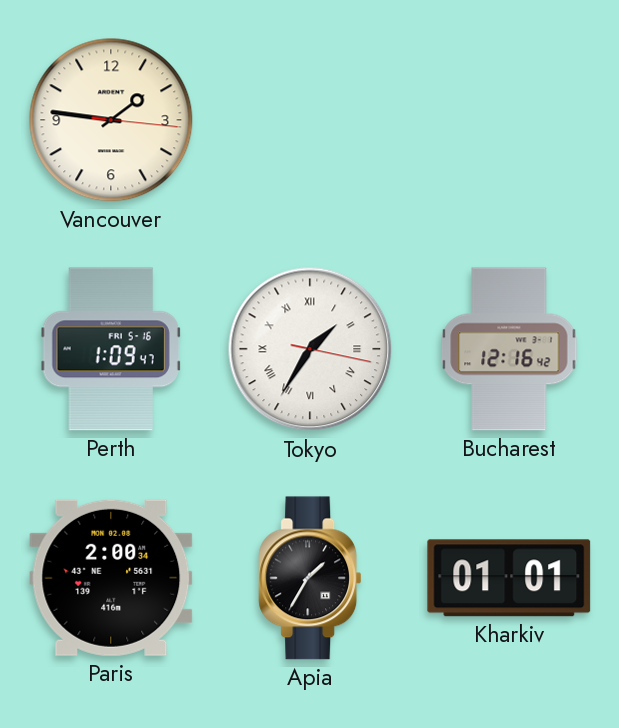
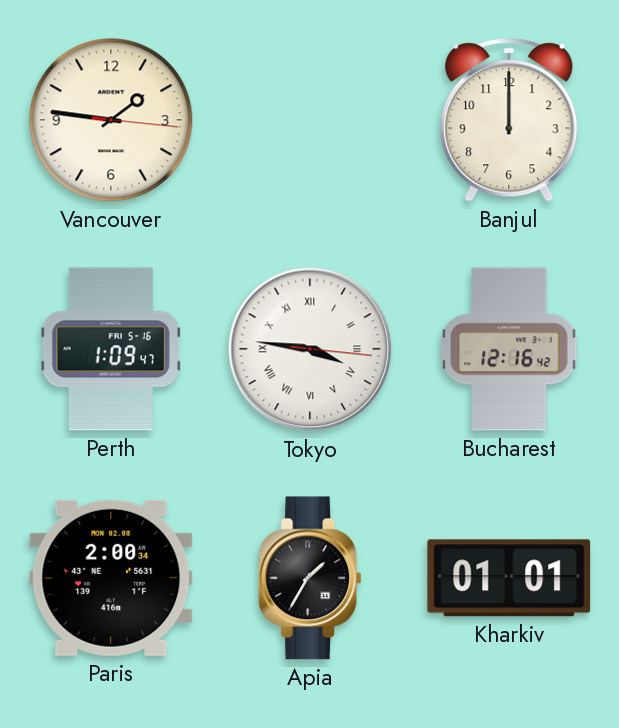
Banjul: none -> 12:00 (509, 120)
Tokyo: 1:35 -> 3:46 (310, 349)
